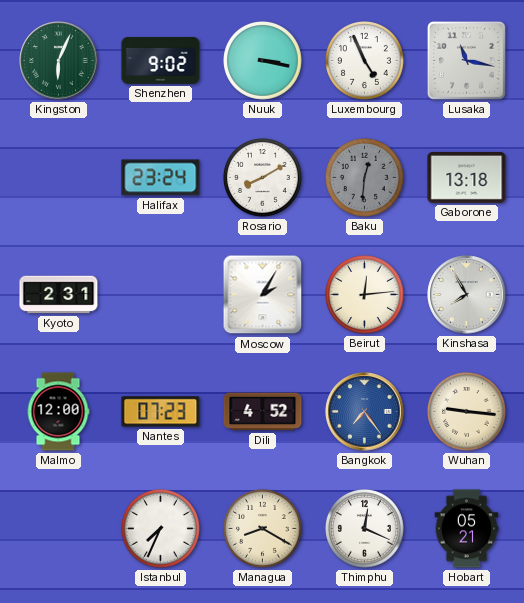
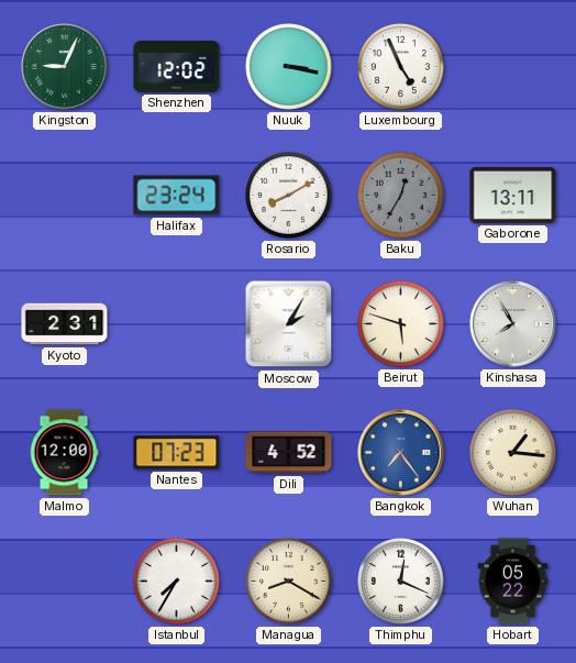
Kingston: 6:04 -> 9:04 (65, 67)
Shenzhen: 9:02 -> 12:02 (177, 67)
Lusaka: 11:17 -> none (467, 61)
Baku: 12:31 -> 12:35 (401, 196)
Gaborone: 13:18 -> 13:11 (513, 195)
Beirut: 12:14 -> 5:48 (401, 324)
Wuhan: 9:16 -> 1:16 (513, 453)
Istanbul: 7:34 -> 7:35 (177, 582)
Hobart: 05:21 -> 05:22 (513, 582)
